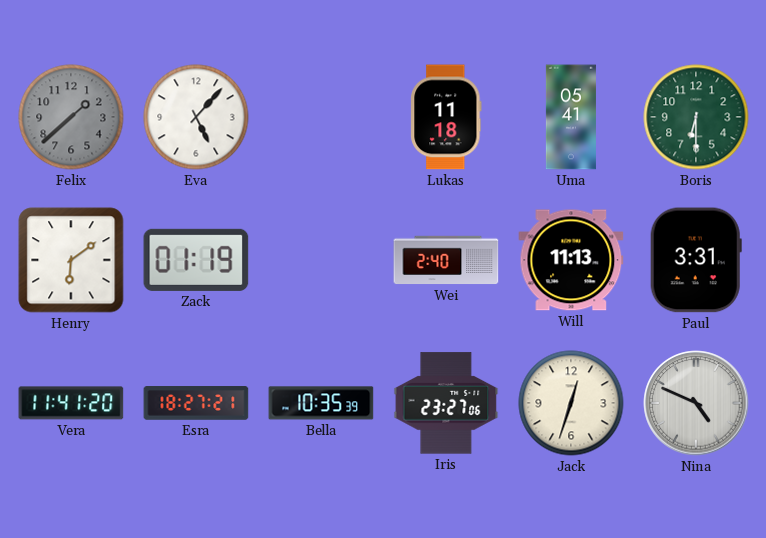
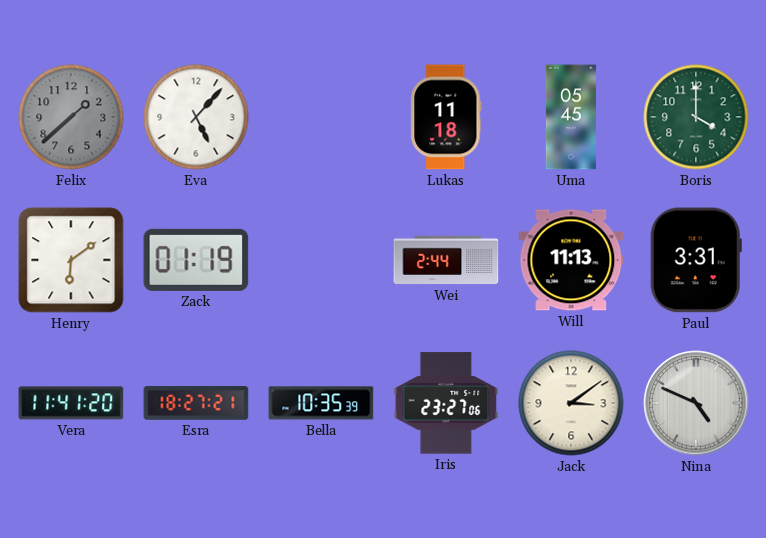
Uma: 05:41 -> 05:45 (571, 117)
Boris: 6:30 -> 4:00 (696, 117)
Wei: 2:40 -> 2:44 (446, 260)
Jack: 12:33 -> 3:09 (571, 403)
